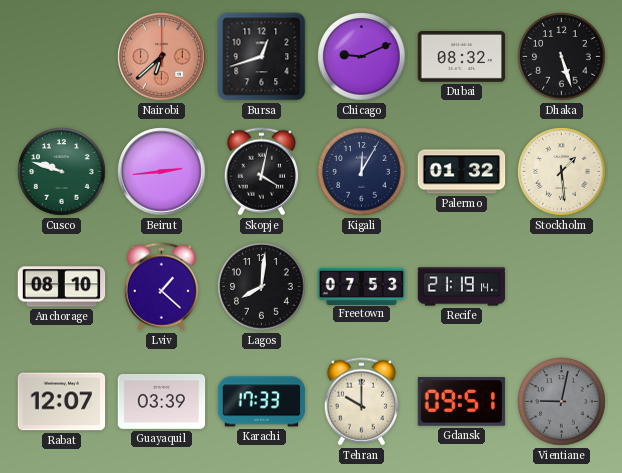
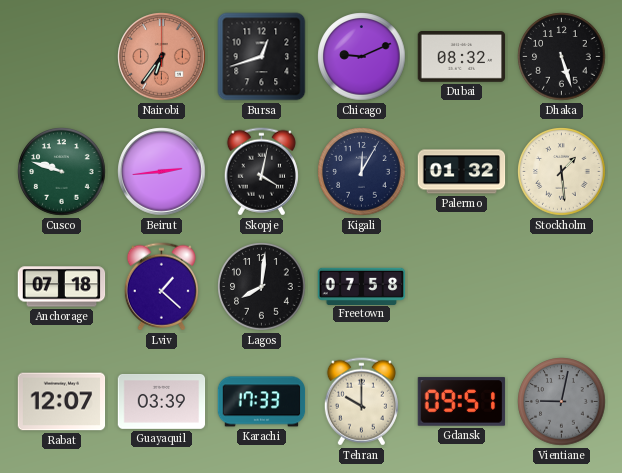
Nairobi: 6:38 -> 6:36 (162, 57)
Anchorage: 08:10 -> 07:18 (62, 287)
Freetown: 07:53 -> 07:58 (362, 286)
Recife: 21:19 -> none (462, 287)
